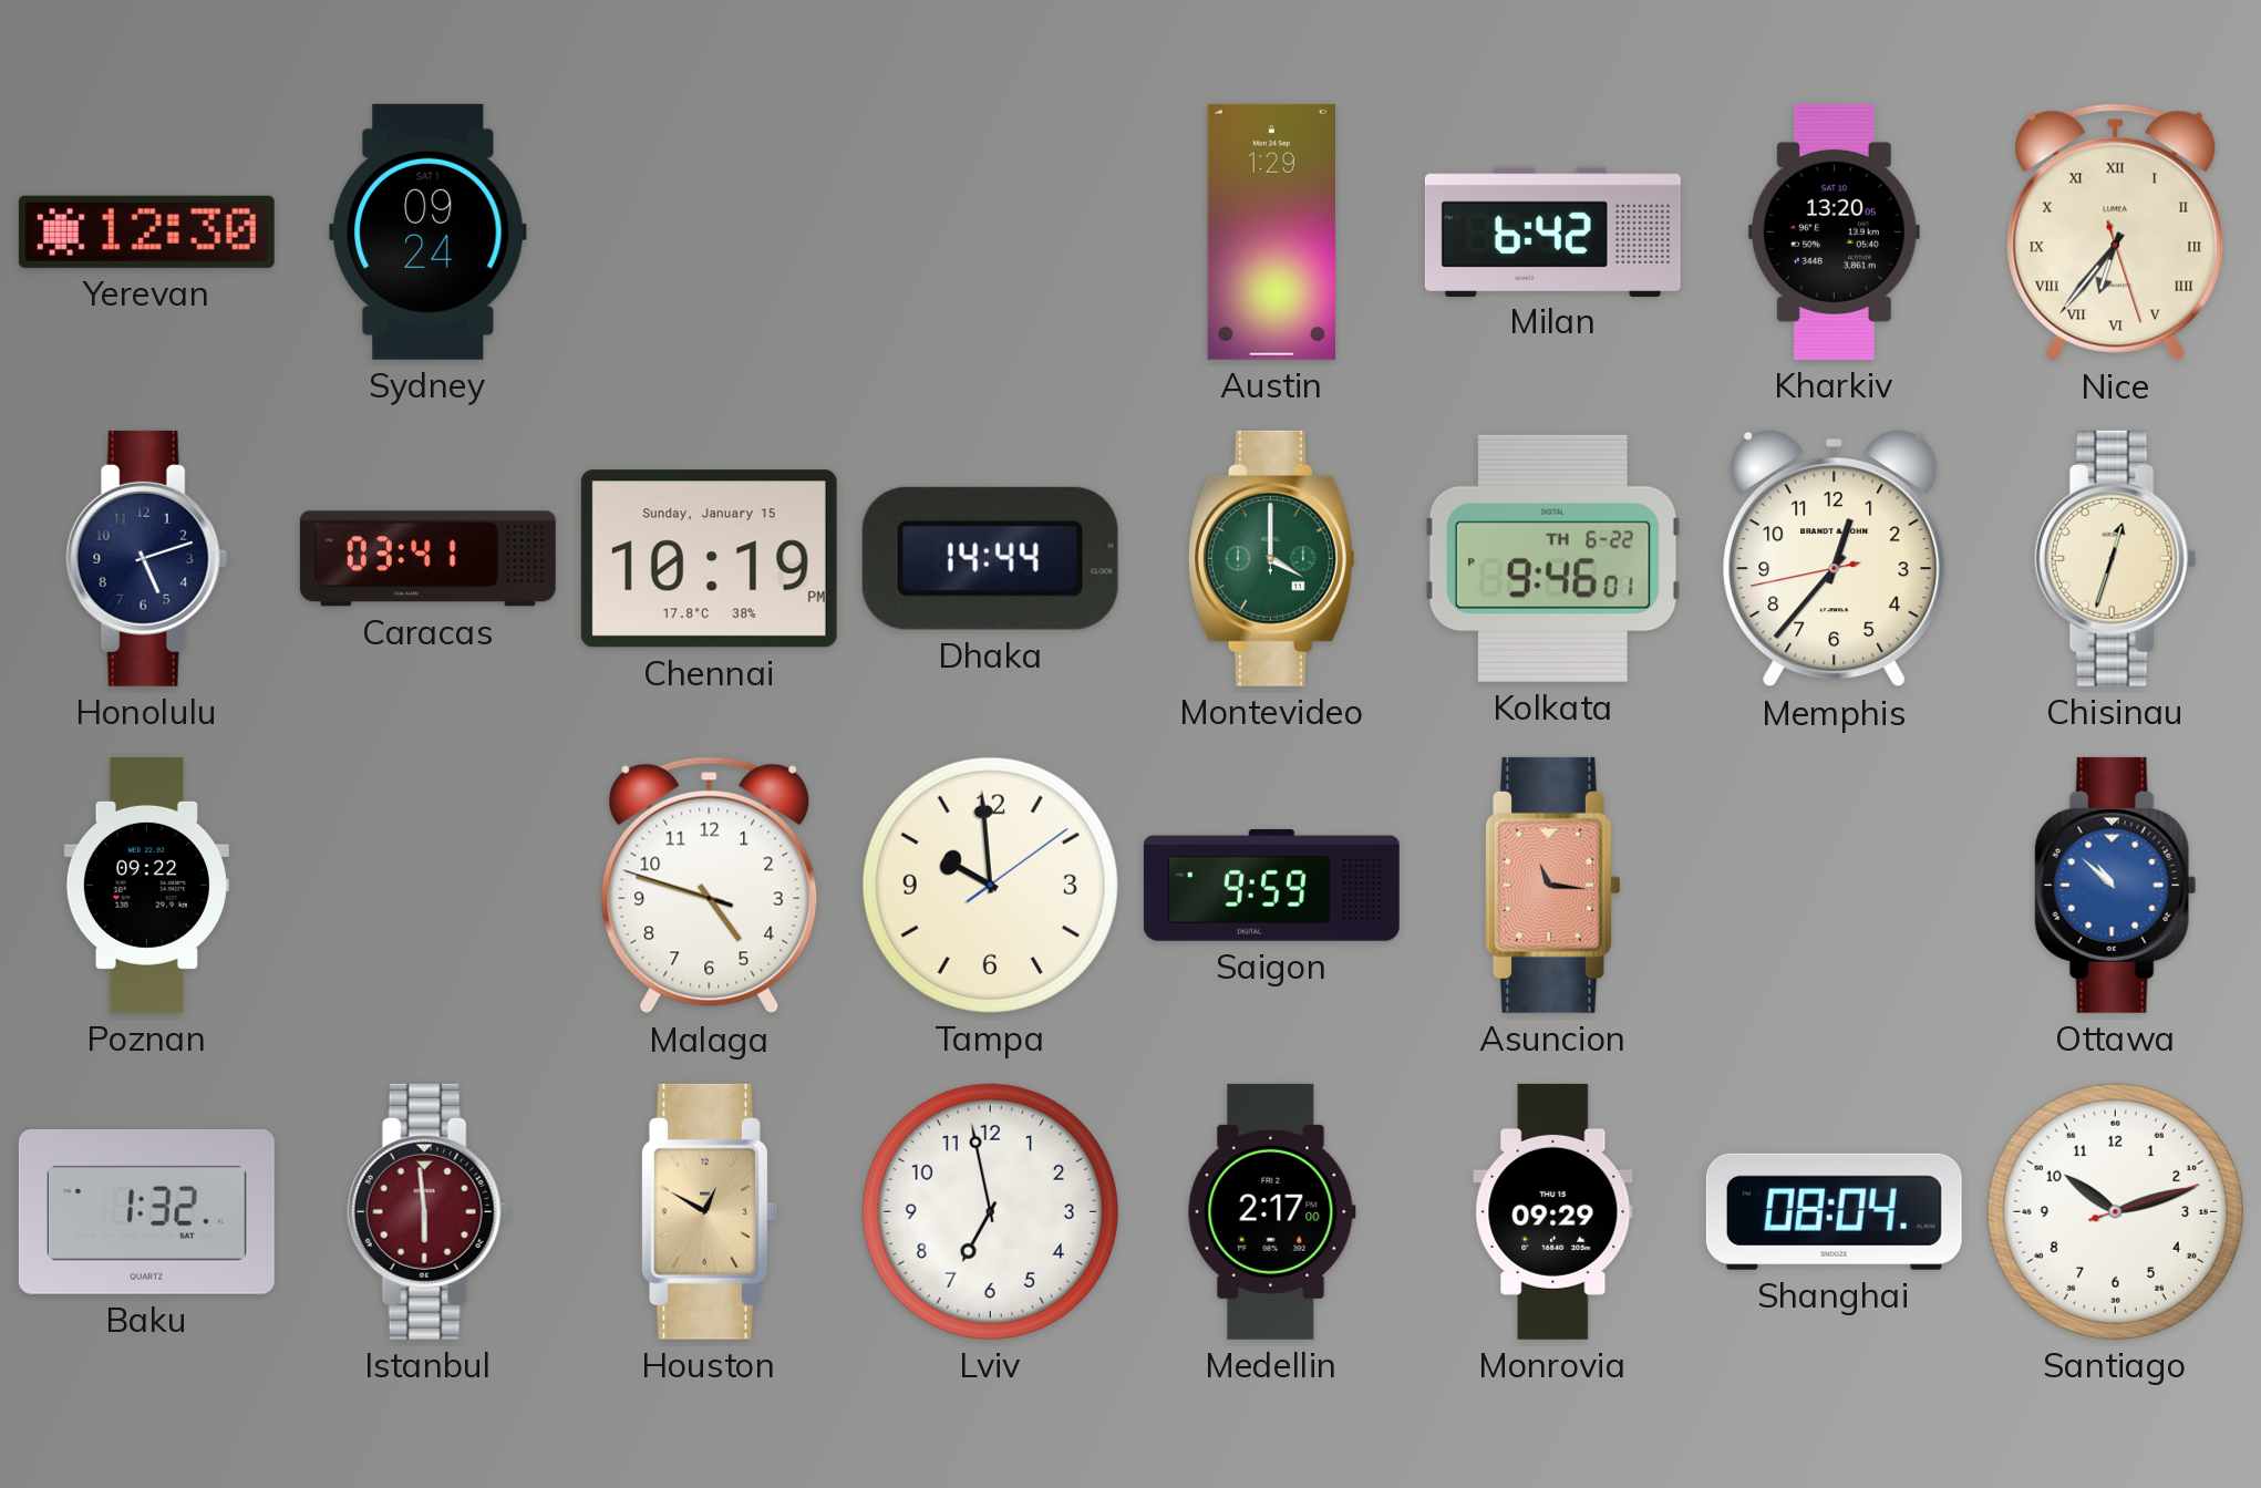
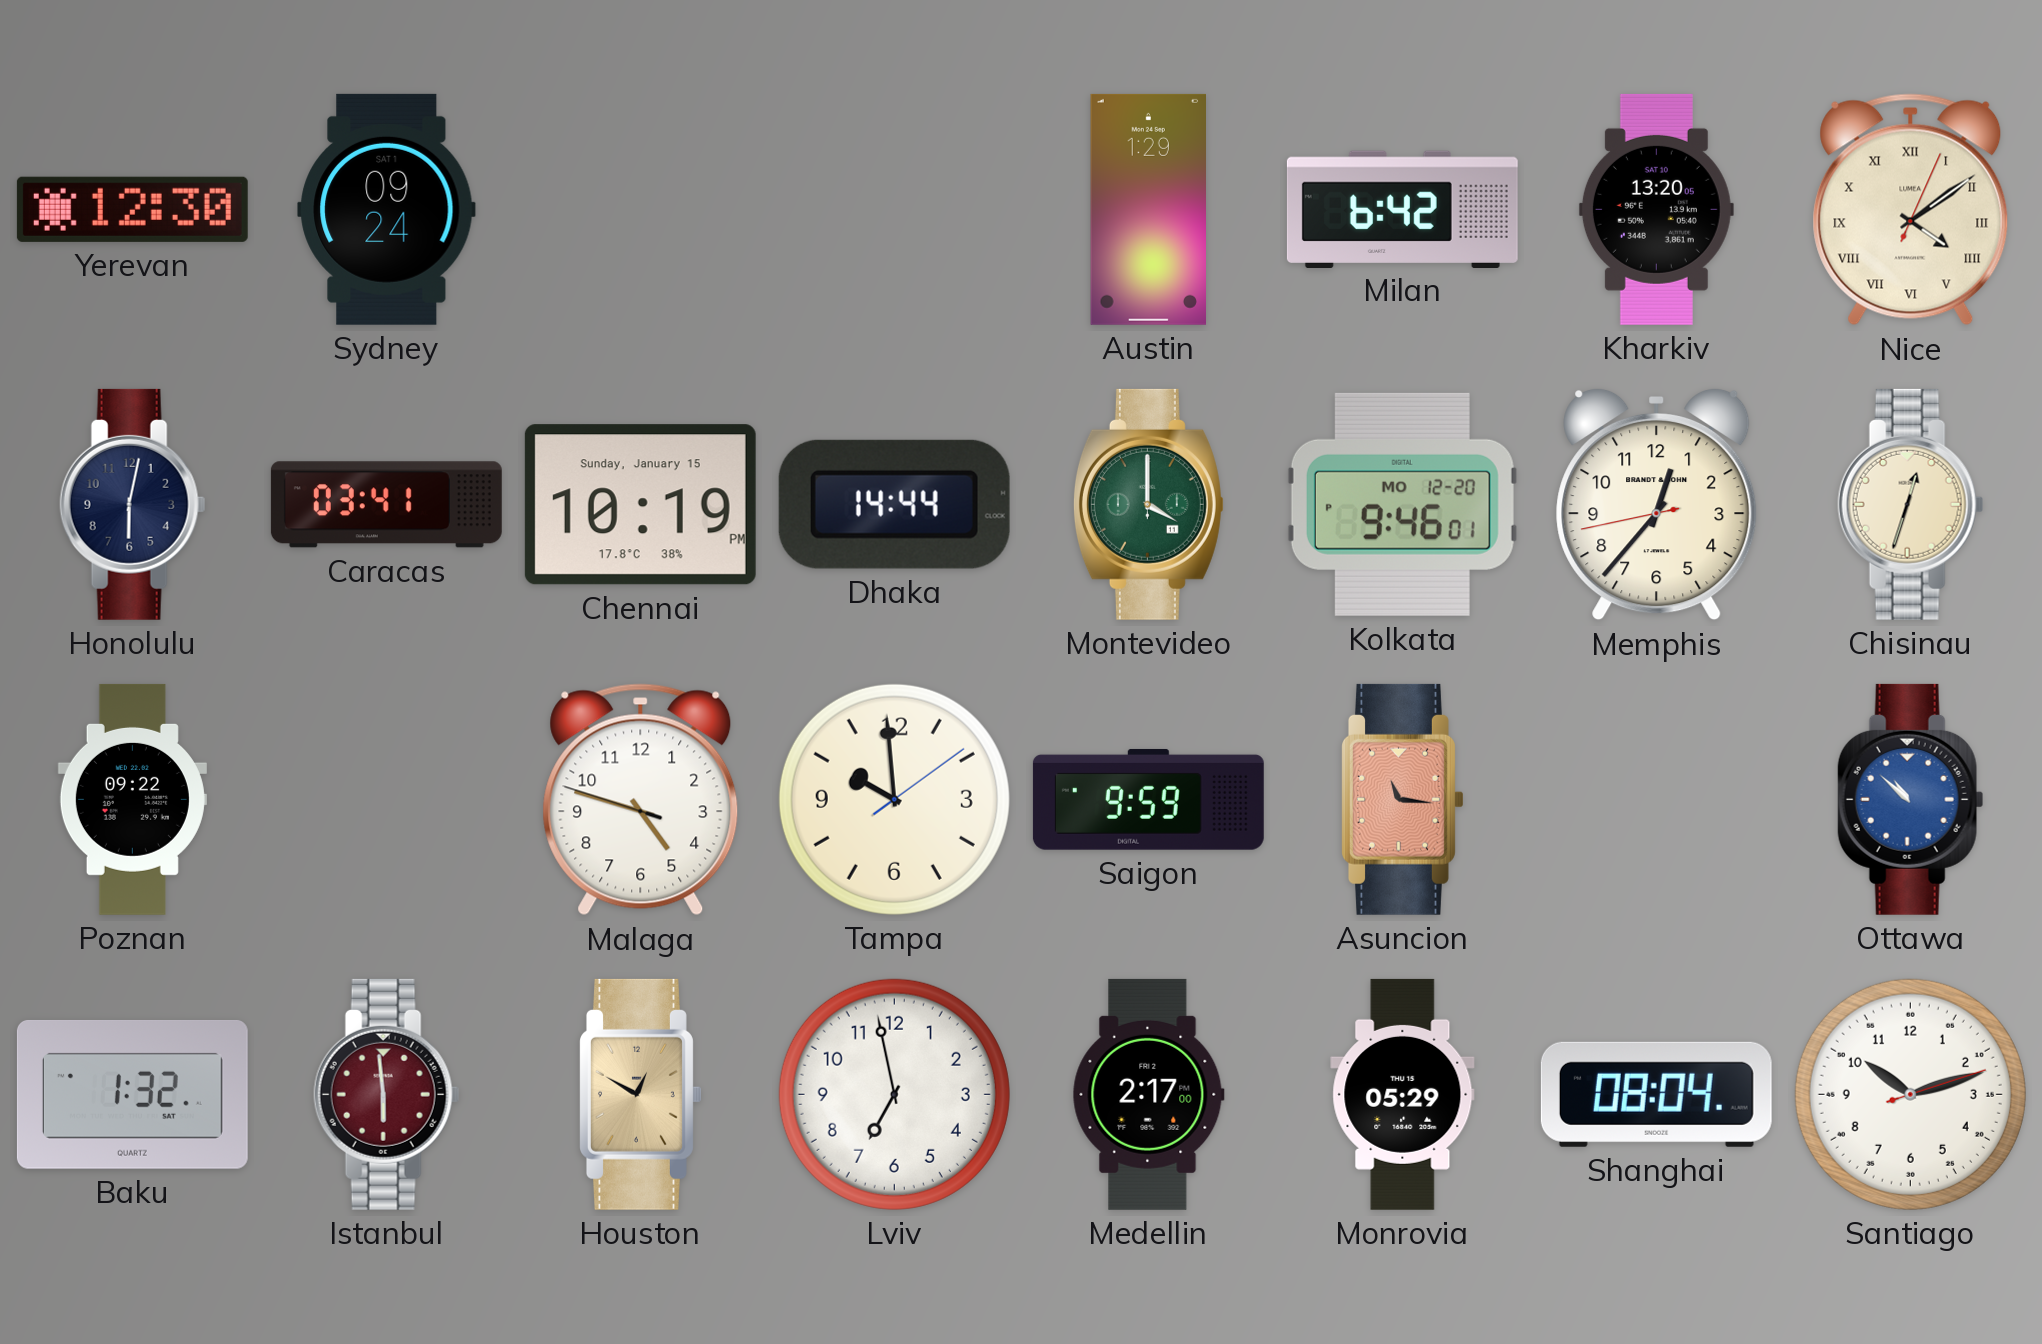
Nice: 6:36 -> 4:09 (1911, 210)
Honolulu: 5:12 -> 6:02 (133, 504)
Kolkata date: TH 6-22 -> MO 12-20 (1402, 504)
Monrovia: 09:29 -> 05:29 (1403, 1094)
